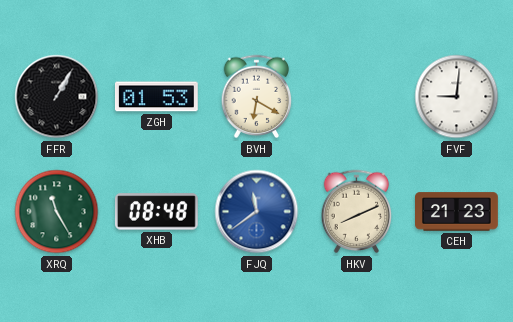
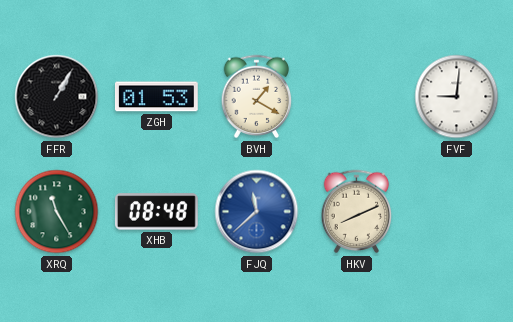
BVH: 6:20 -> 1:20 (257, 97)
FJQ: 11:39 -> 11:38 (257, 212)
CEH: 21:23 -> none (457, 212)
